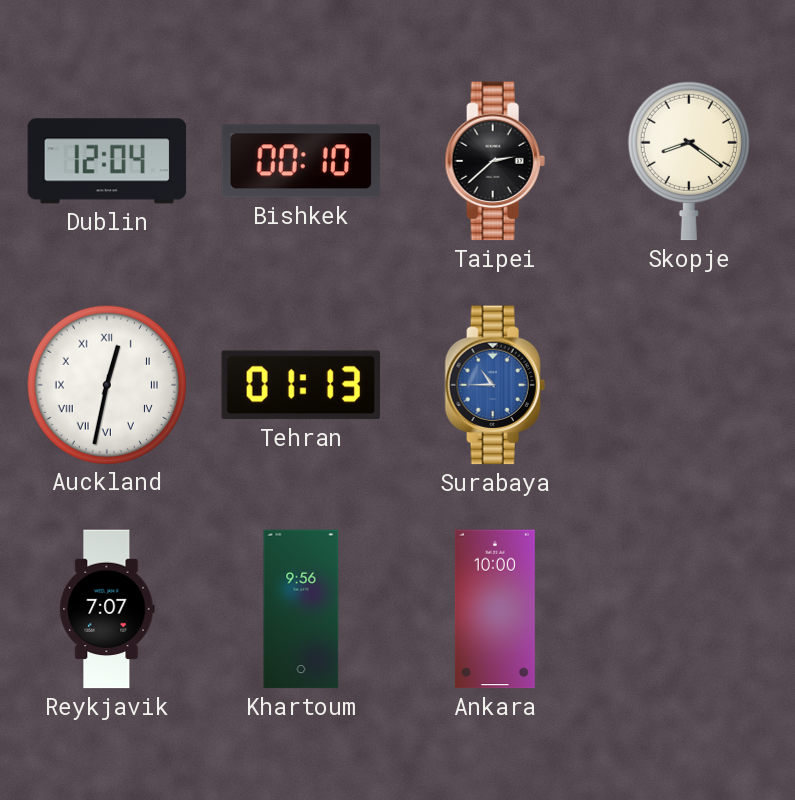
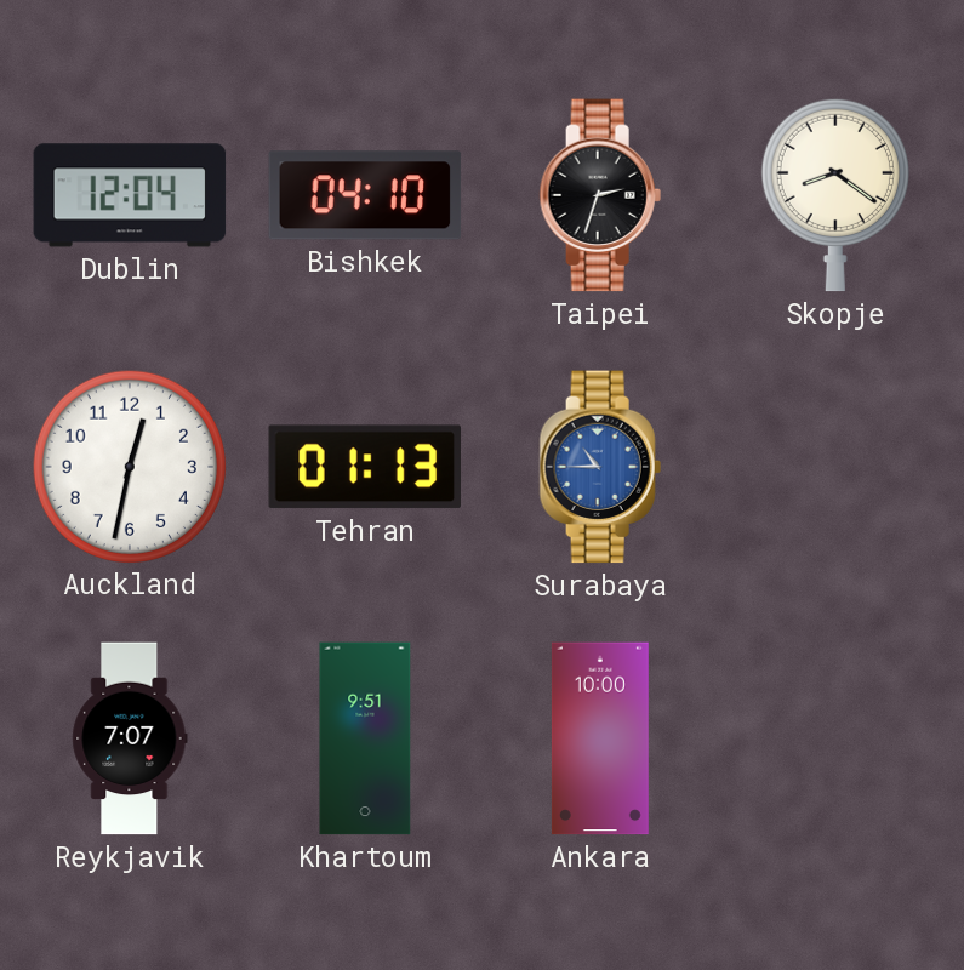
Bishkek: 00:10 -> 04:10 (365, 195)
Taipei: 2:38 -> 2:33 (600, 195)
Auckland numerals: Roman -> Arabic (129, 466)
Khartoum: 9:56 -> 9:51 (365, 738)
